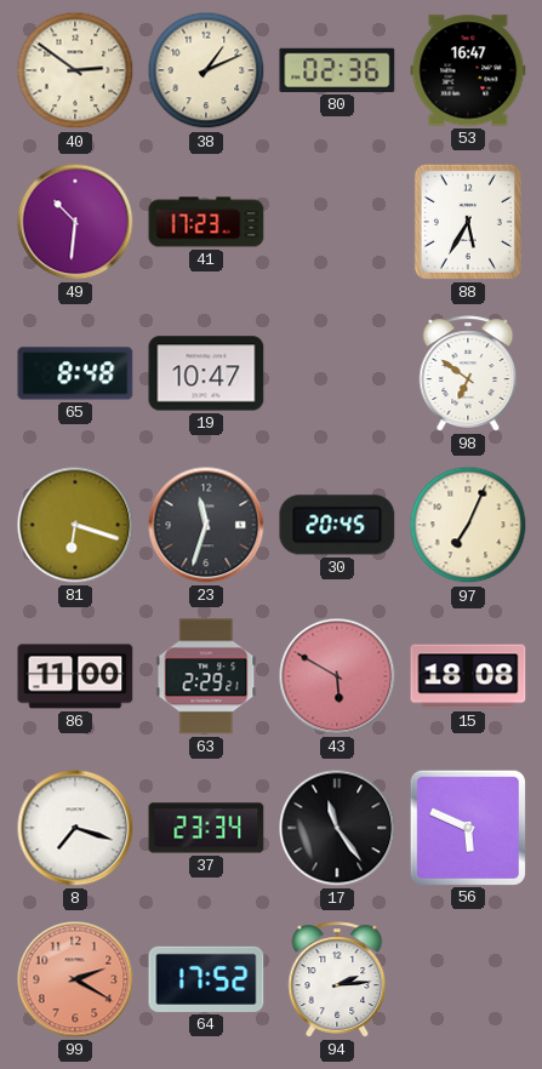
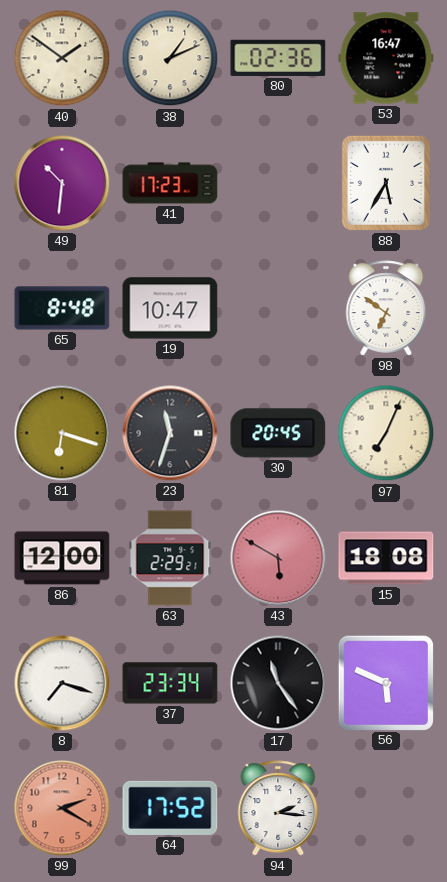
40: 2:51 -> 1:51 (62, 58)
86: 11:00 -> 12:00 (62, 558)
94: 2:14 -> 2:16 (278, 808)
